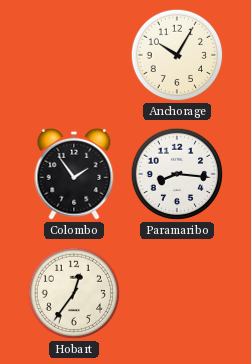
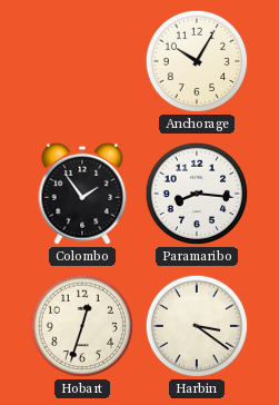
Hobart: 12:36 -> 12:33 (82, 326)
Harbin: none -> 3:21 (197, 326)
